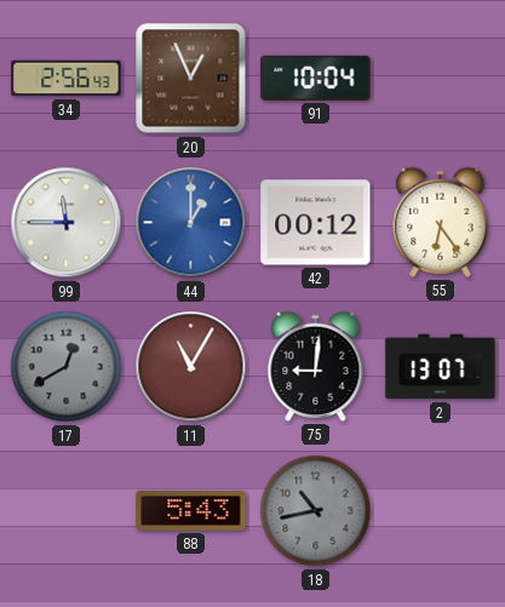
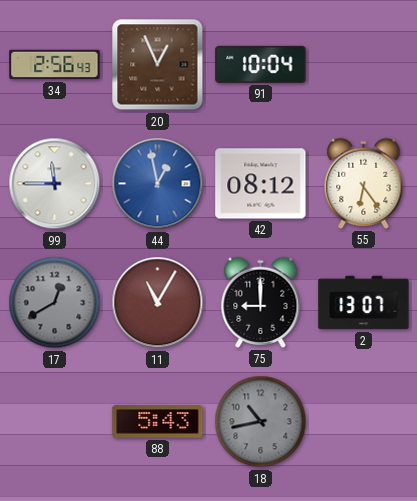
44: 1:00 -> 12:58 (158, 184)
42: 00:12 -> 08:12 (261, 184)
75: 9:01 -> 9:00 (261, 302)
